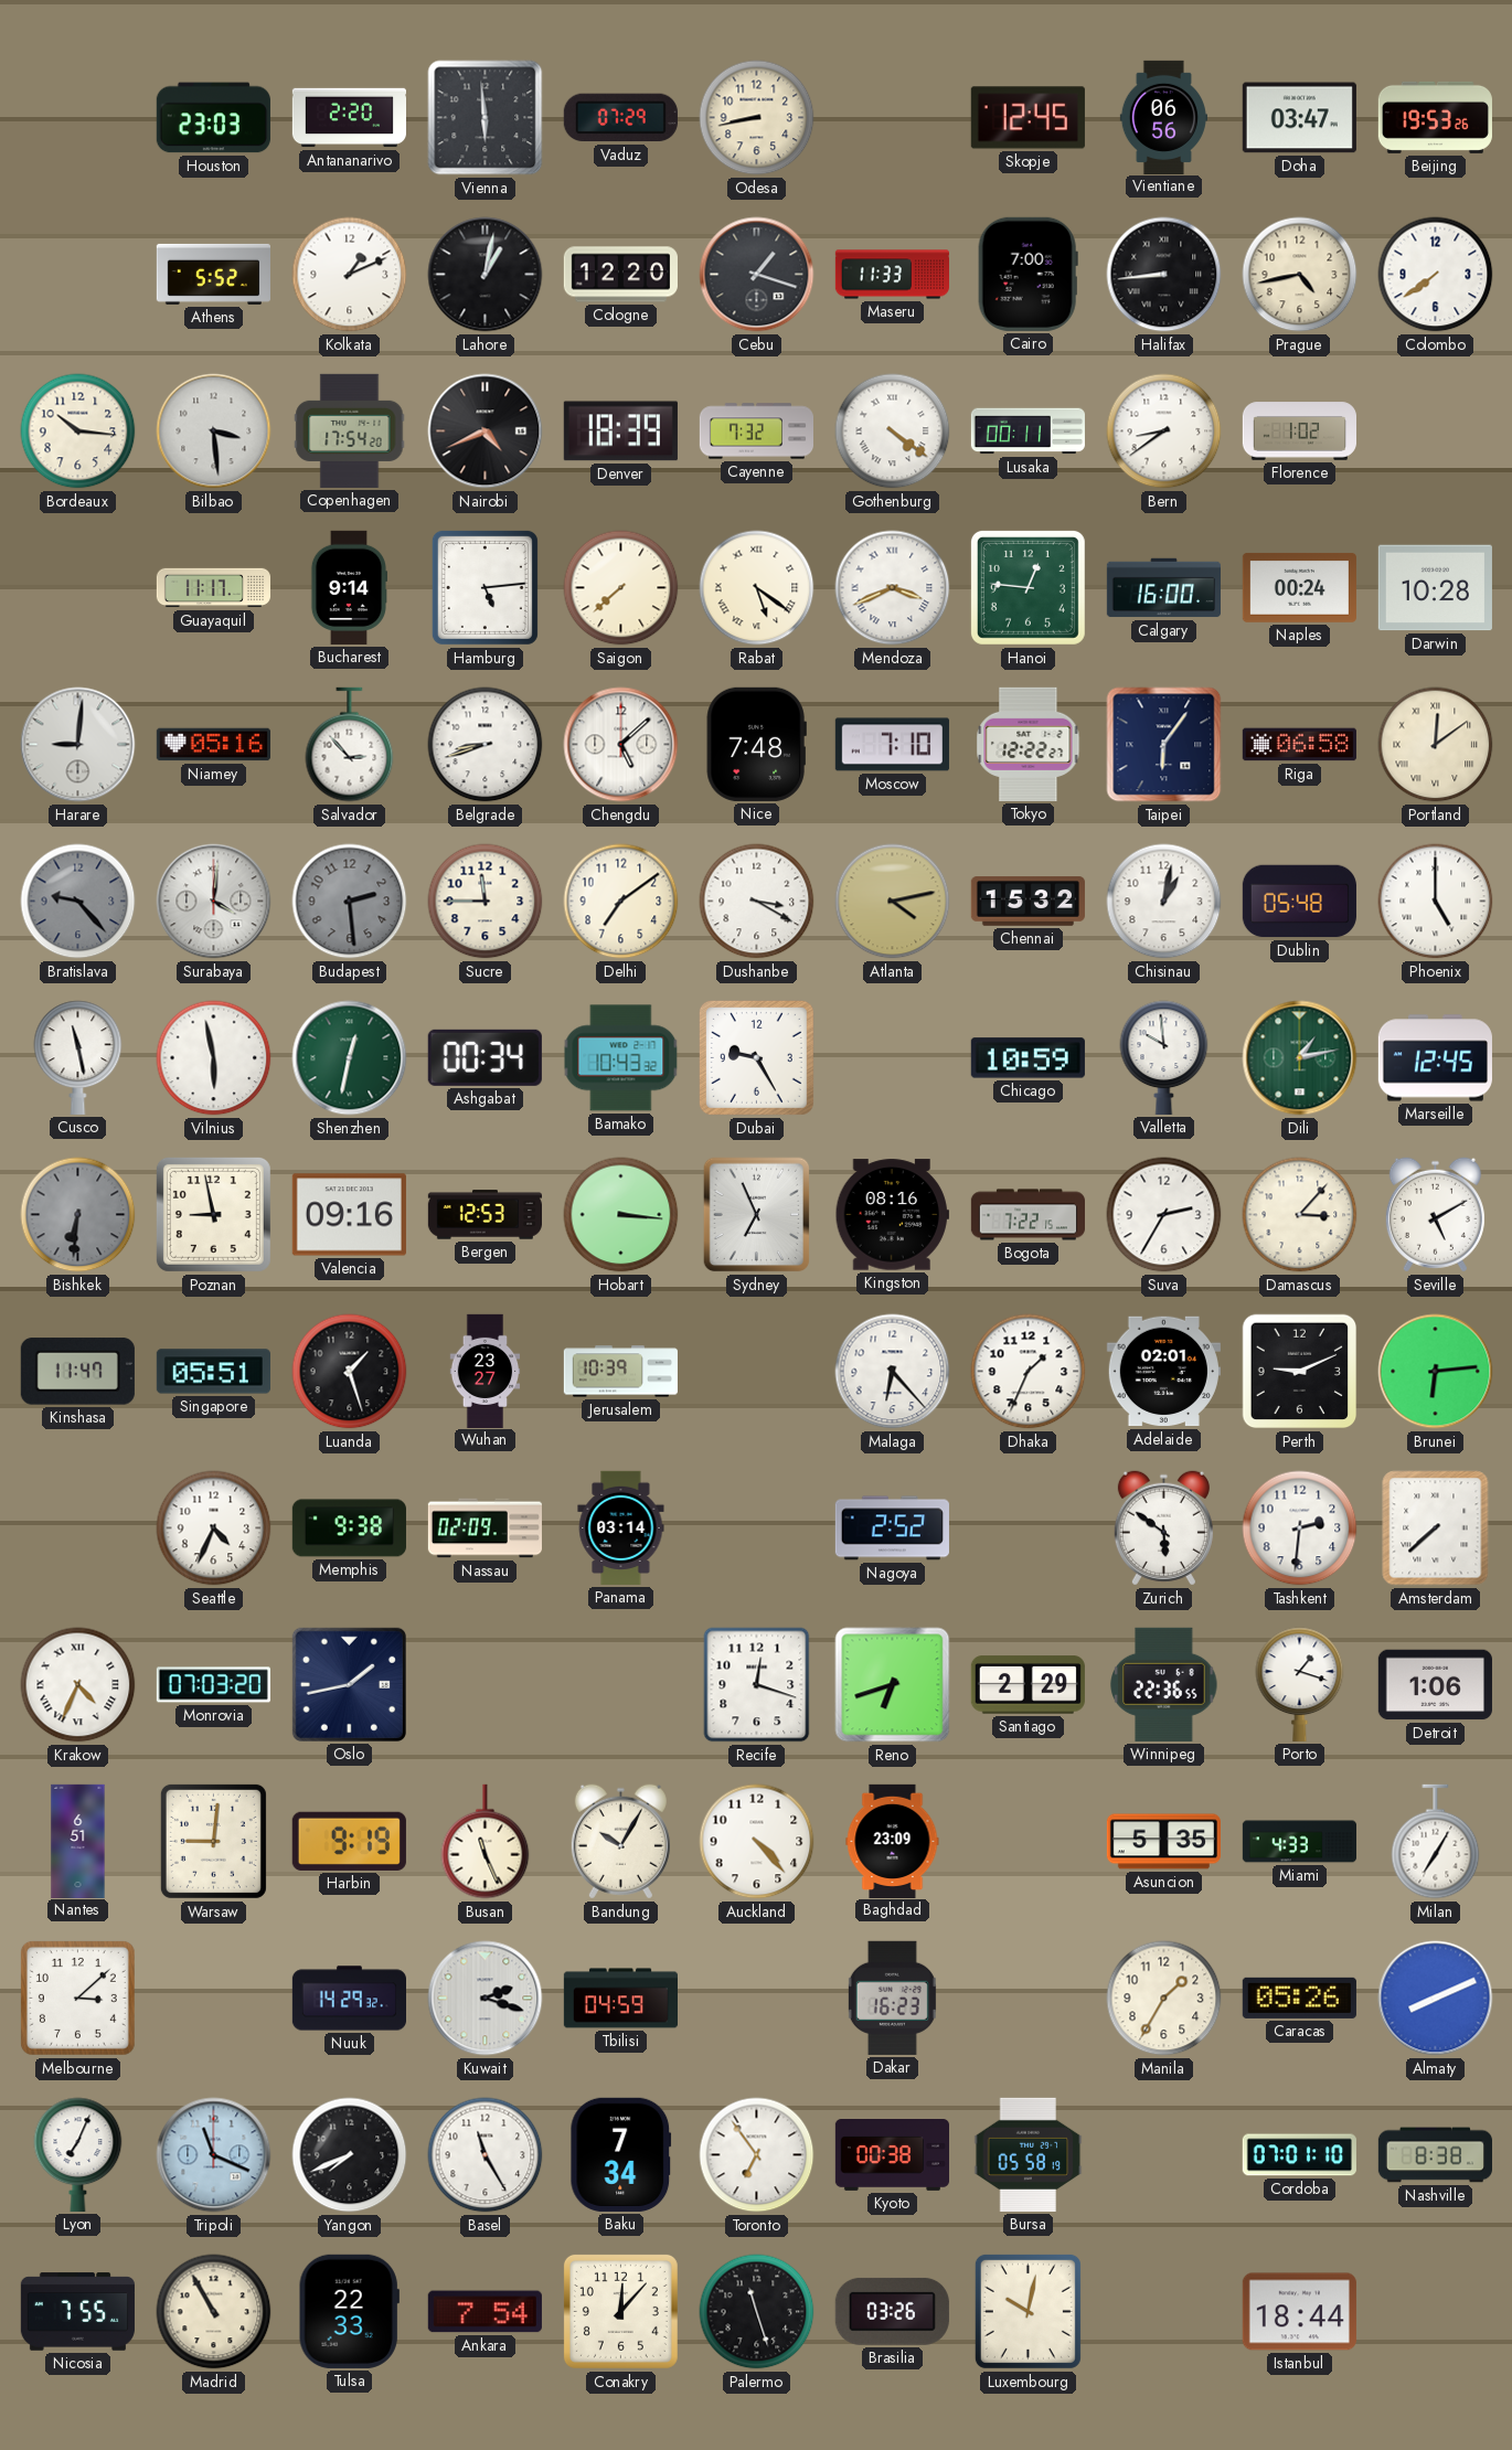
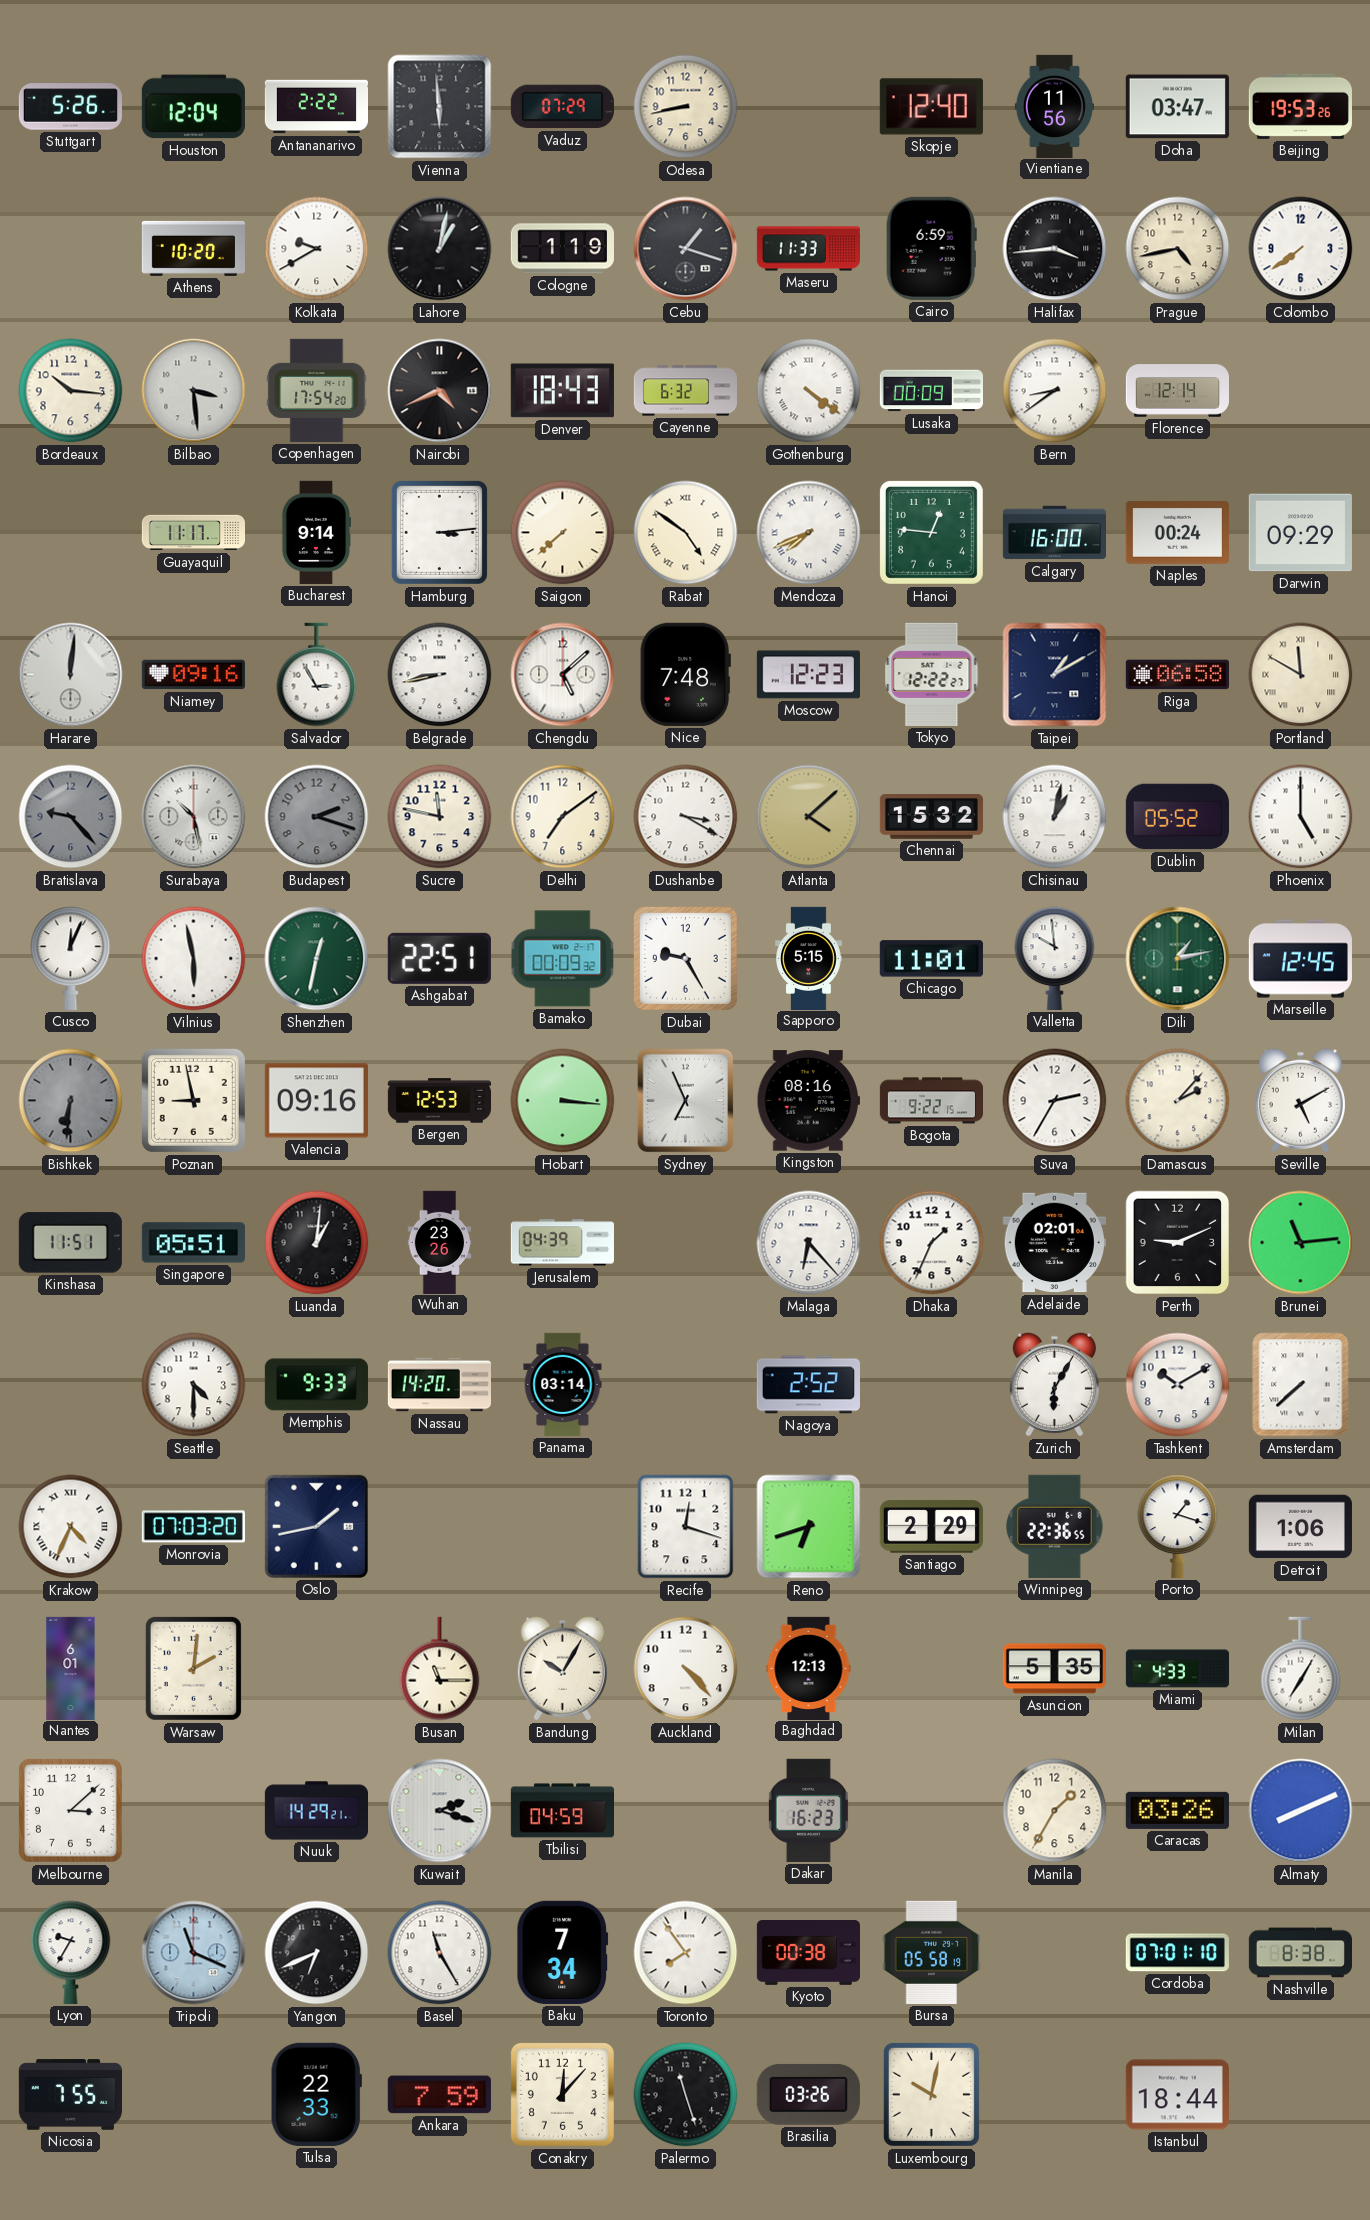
Stuttgart: none -> 5:26 (70, 107)
Houston: 23:03 -> 12:04 (193, 107)
Antananarivo: 2:20 -> 2:22 (316, 107)
Skopje: 12:45 -> 12:40 (931, 107)
Vientiane: 06:56 -> 11:56 (1054, 106)
Athens: 5:52 -> 10:20 (193, 248)
Kolkata: 1:11 -> 9:40 (317, 249)
Cologne: 12:20 -> 1:19 (562, 249)
Cairo: 7:00 -> 6:59 (931, 248)
Halifax: 8:44 -> 3:44 (1055, 249)
Denver: 18:39 -> 18:43 (562, 391)
Cayenne: 7:32 -> 6:32 (685, 391)
Lusaka: 00:11 -> 00:09 (931, 391)
Florence: 1:02 -> 12:14 (1177, 391)
Hamburg: 5:14 -> 3:14 (439, 532)
Rabat: 5:21 -> 4:51 (686, 533)
Mendoza: 3:41 -> 7:41 (809, 533)
Darwin: 10:28 -> 09:29 (1300, 533)
Harare: 9:01 -> 12:01 (71, 675)
Niamey: 05:16 -> 09:16 (193, 675)
Salvador: 2:53 -> 2:55 (317, 675)
Belgrade: 8:42 -> 8:43 (440, 675)
Moscow: 7:10 -> 12:23 (808, 675)
Taipei: 6:06 -> 1:10 (1055, 675)
Portland: 12:09 -> 11:50 (1301, 675)
Surabaya: 4:01 -> 10:28 (194, 817)
Budapest: 2:29 -> 2:18 (317, 817)
Sucre: 11:45 -> 11:47 (440, 817)
Atlanta: 4:13 -> 4:08 (809, 817)
Dublin: 05:48 -> 05:52 (1177, 817)
Cusco: 11:28 -> 12:04 (71, 958)
Ashgabat: 00:34 -> 22:51 (439, 958)
Bamako: 10:43 -> 00:09 (563, 959)
Sapporo: none -> 5:15 (809, 958)
Chicago: 10:59 -> 11:01 (931, 959)
Bogota: 7:22 -> 9:22 (931, 1101)
Damascus: 3:07 -> 2:07 (1178, 1101)
Kinshasa: 11:47 -> 11:51 (70, 1243)
Luanda: 1:27 -> 1:01 (317, 1243)
Wuhan: 23:27 -> 23:26 (440, 1242)
Jerusalem: 10:39 -> 04:39 (562, 1243)
Brunei: 6:14 -> 11:14 (1301, 1243)
Seattle: 4:34 -> 4:30 (194, 1385)
Memphis: 9:38 -> 9:33 (316, 1385)
Nassau: 02:09 -> 14:20 (439, 1385)
Zurich: 5:51 -> 6:05 (1054, 1385)
Tashkent: 2:31 -> 10:10 (1178, 1385)
Nantes: 6:51 -> 6:01 (71, 1668)
Warsaw: 9:01 -> 2:01 (193, 1668)
Harbin: 9:19 -> none (349, 1841)
Busan: 11:26 -> 11:15 (440, 1669)
Baghdad: 23:09 -> 12:13 (809, 1668)
Nuuk: 14:29:32 -> 14:29:21 (316, 1811)
Caracas: 05:26 -> 03:26 (1177, 1810)
Lyon: 7:04 -> 9:35 (71, 1952)
Yangon: 7:41 -> 6:41 (317, 1953)
Toronto: 6:54 -> 7:54 (686, 1953)
Madrid: 10:55 -> none (214, 2312)
Ankara: 7:54 -> 7:59 (439, 2095)
